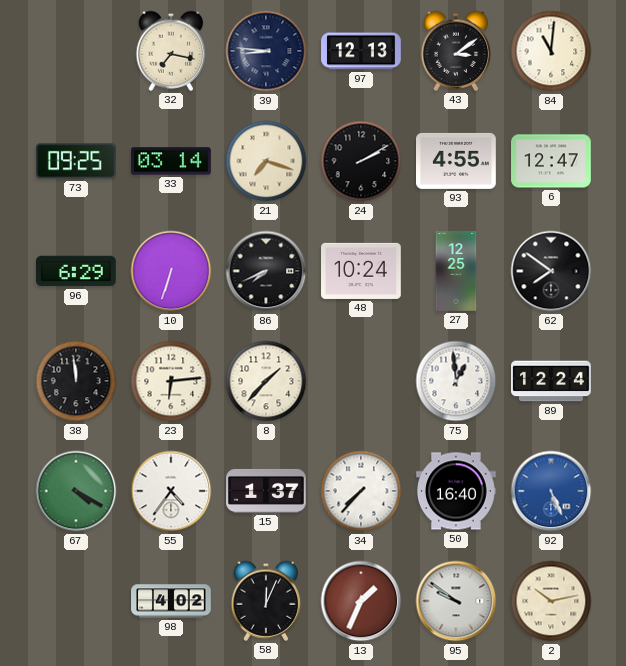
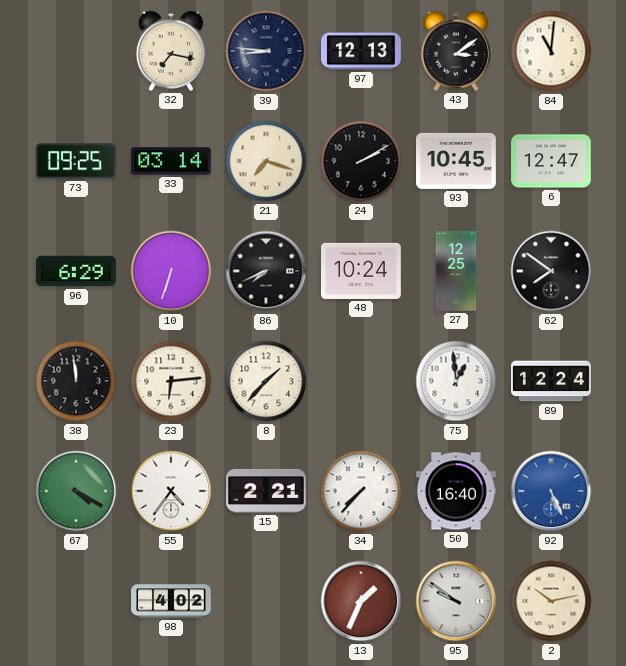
93: 4:55 -> 10:45 (457, 161)
15: 1:37 -> 2:21 (266, 491)
58: 12:04 -> none (266, 601)
